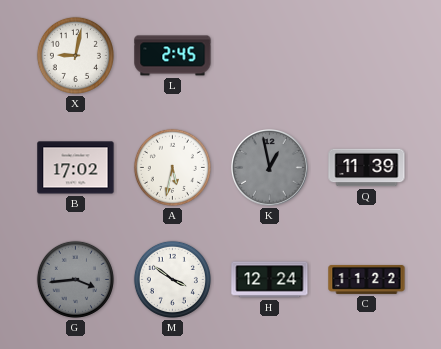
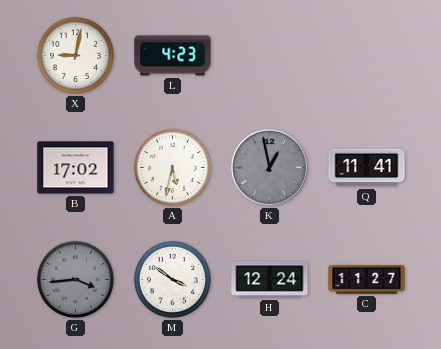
L: 2:45 -> 4:23 (173, 56)
Q: 11:39 -> 11:41 (367, 168)
C: 11:22 -> 11:27 (367, 279)
